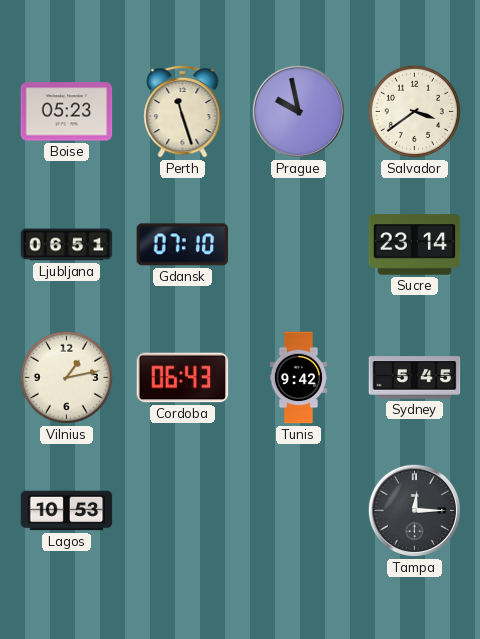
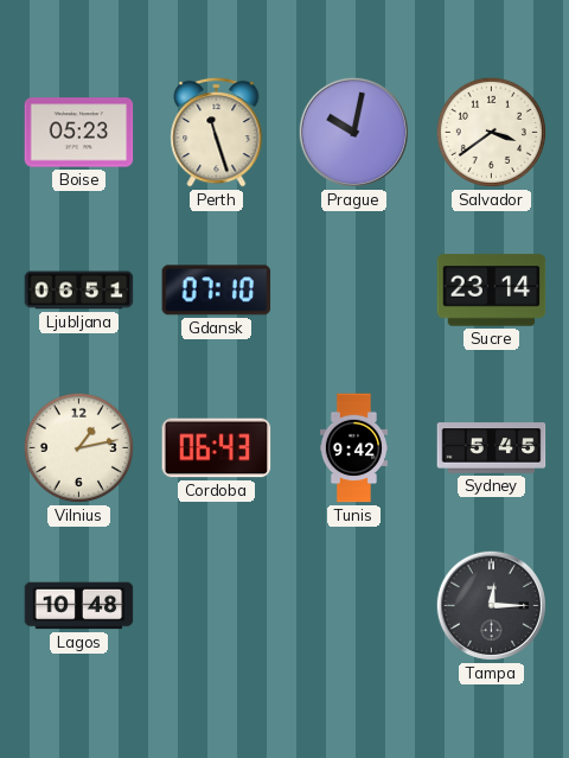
Prague: 9:58 -> 10:02 (353, 132)
Lagos: 10:53 -> 10:48 (79, 606)
